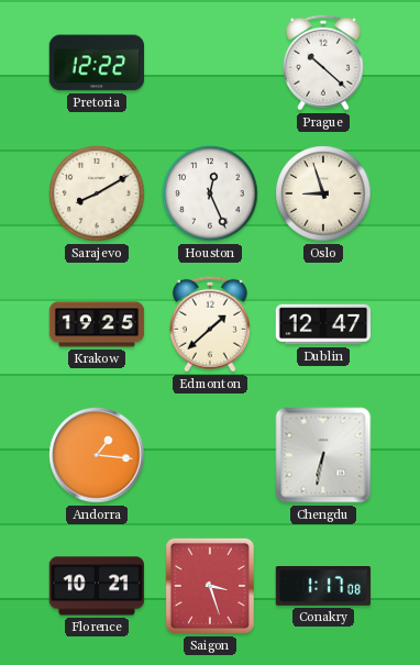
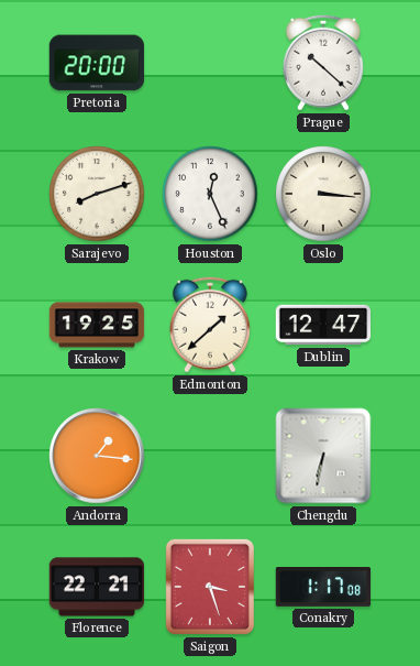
Pretoria: 12:22 -> 20:00 (97, 63)
Sarajevo: 8:10 -> 8:12 (97, 194)
Oslo: 8:57 -> 3:16 (323, 194)
Florence: 10:21 -> 22:21 (97, 587)
